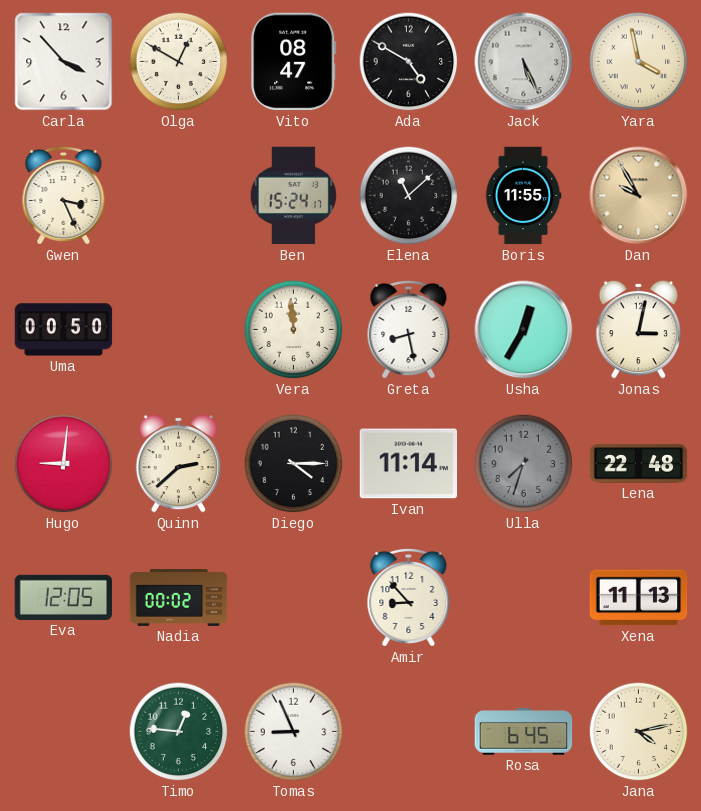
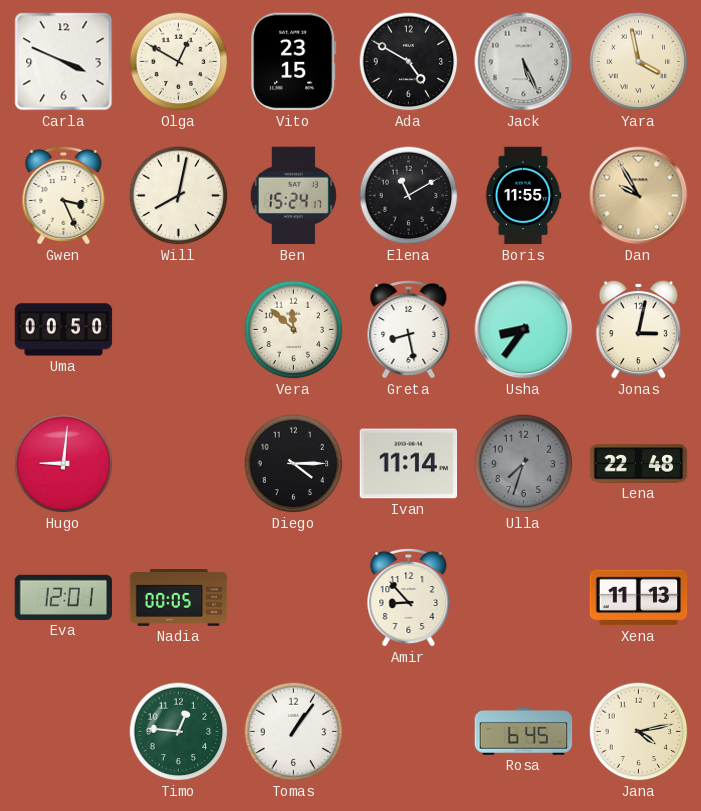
Carla: 3:53 -> 3:49 (64, 62)
Vito: 08:47 -> 23:15 (294, 62)
Will: none -> 8:02 (179, 196)
Elena: 11:08 -> 11:10 (409, 196)
Vera: 11:59 -> 11:52 (294, 330)
Usha: 12:35 -> 8:36 (524, 330)
Quinn: 2:38 -> none (179, 463)
Eva: 12:05 -> 12:01 (64, 597)
Nadia: 00:02 -> 00:05 (179, 598)
Tomas: 8:56 -> 1:06 (294, 732)
